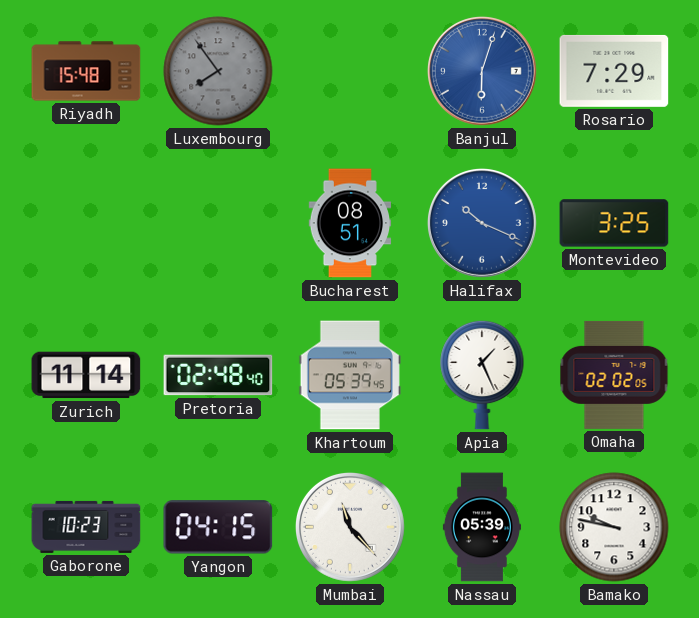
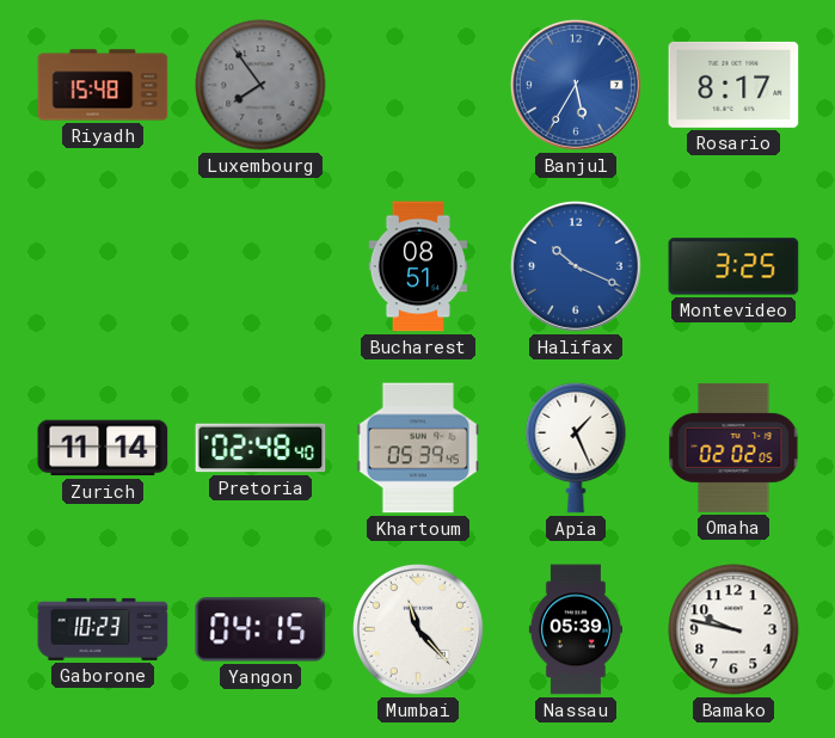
Banjul: 6:03 -> 5:35 (576, 85)
Rosario: 7:29 -> 8:17 (733, 85)
